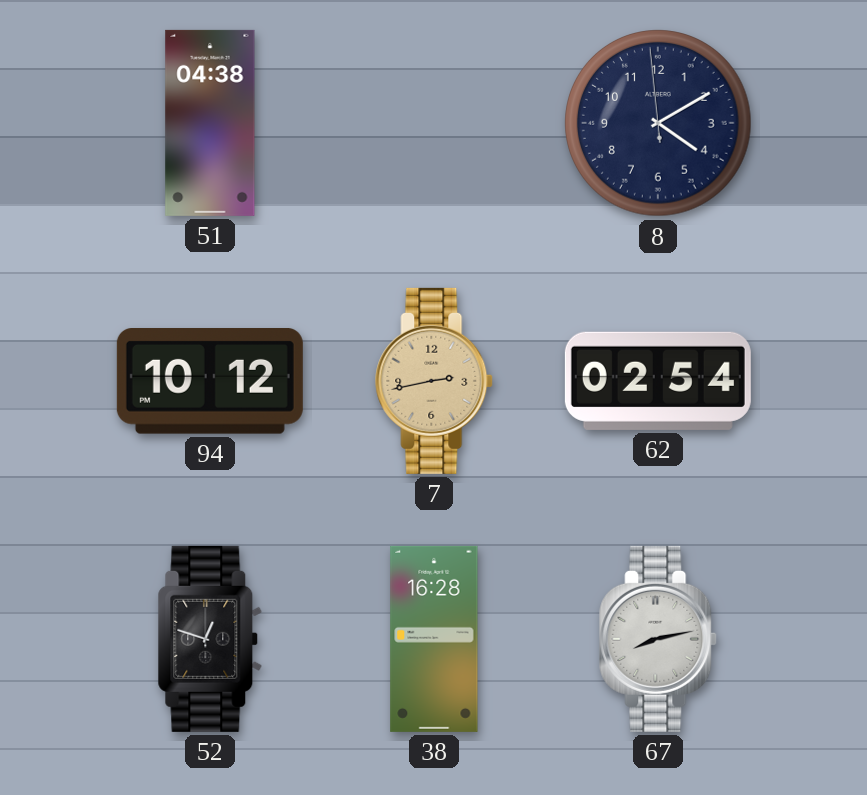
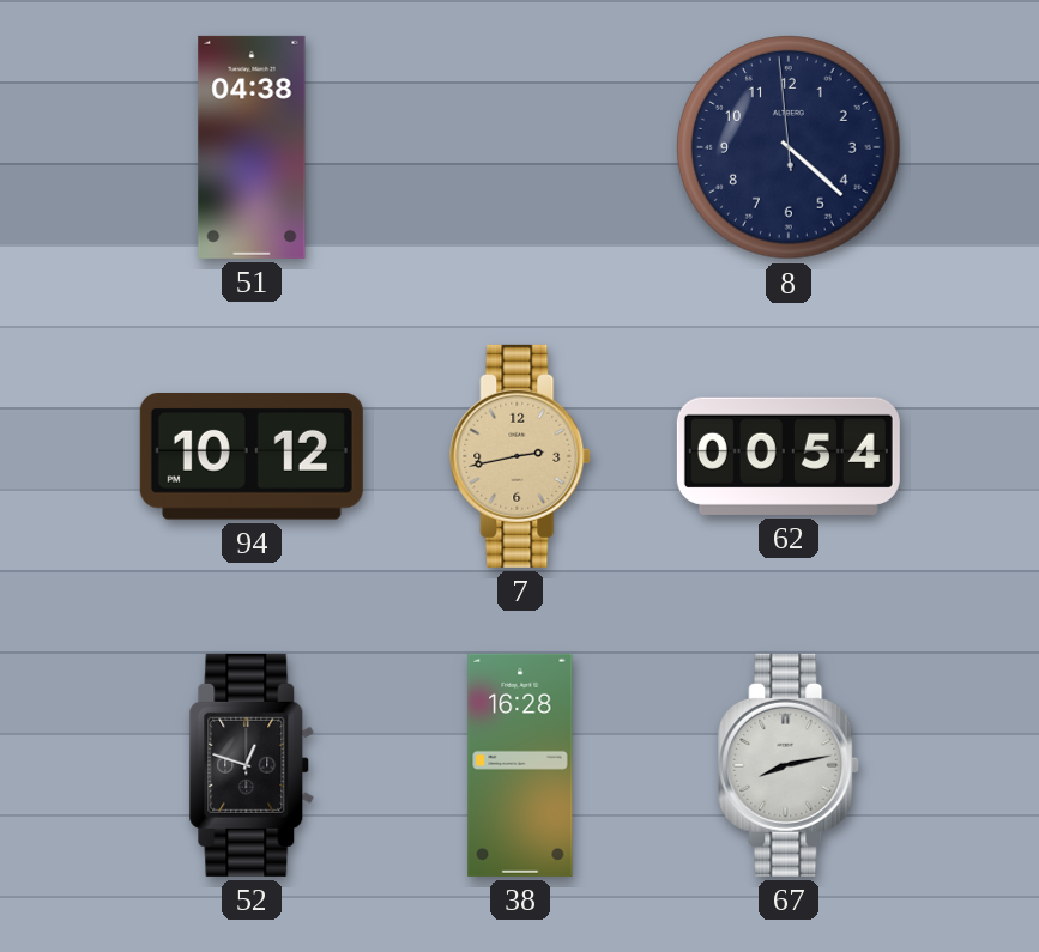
8: 4:09 -> 4:21 (789, 147)
62: 02:54 -> 00:54 (789, 456)
